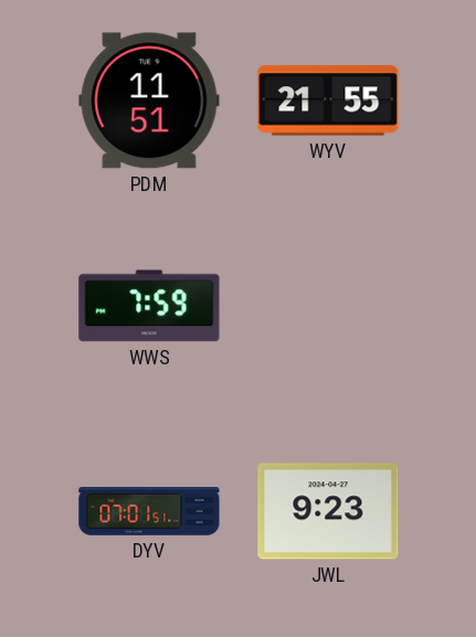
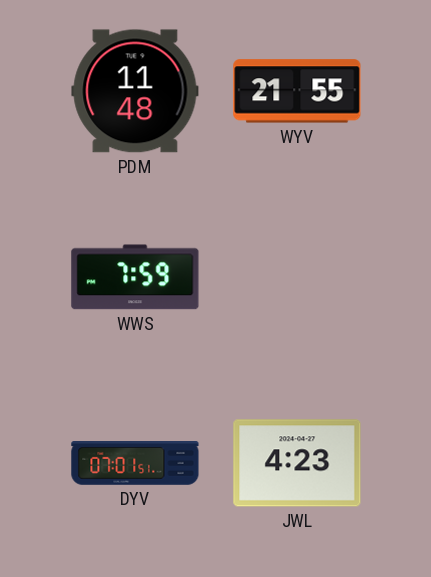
PDM: 11:51 -> 11:48 (135, 91)
JWL: 9:23 -> 4:23 (297, 463)
